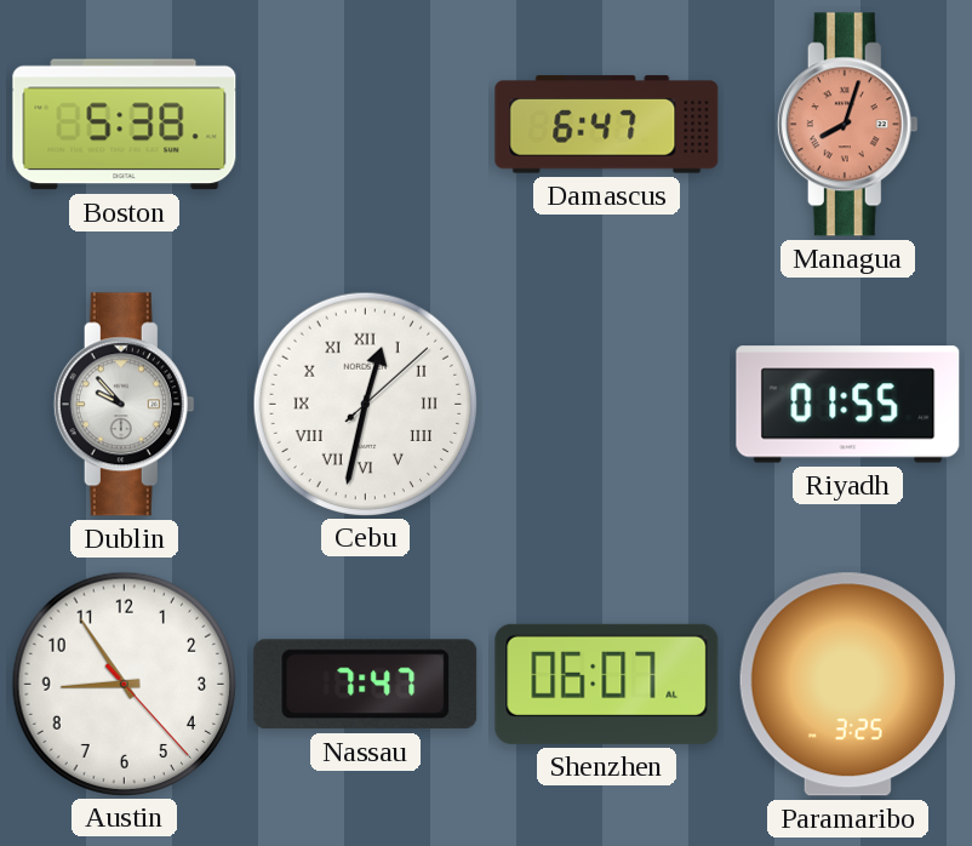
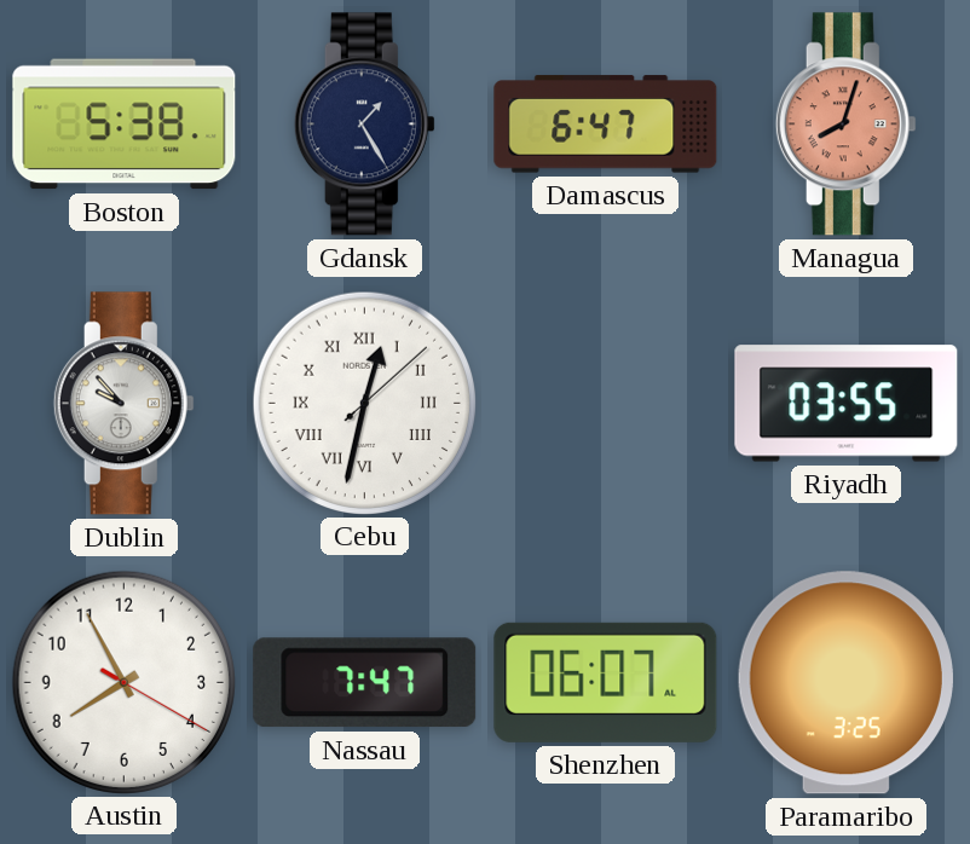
Gdansk: none -> 1:25 (364, 125)
Riyadh: 01:55 -> 03:55 (847, 404)
Austin: 8:54 -> 7:55 (123, 682)
